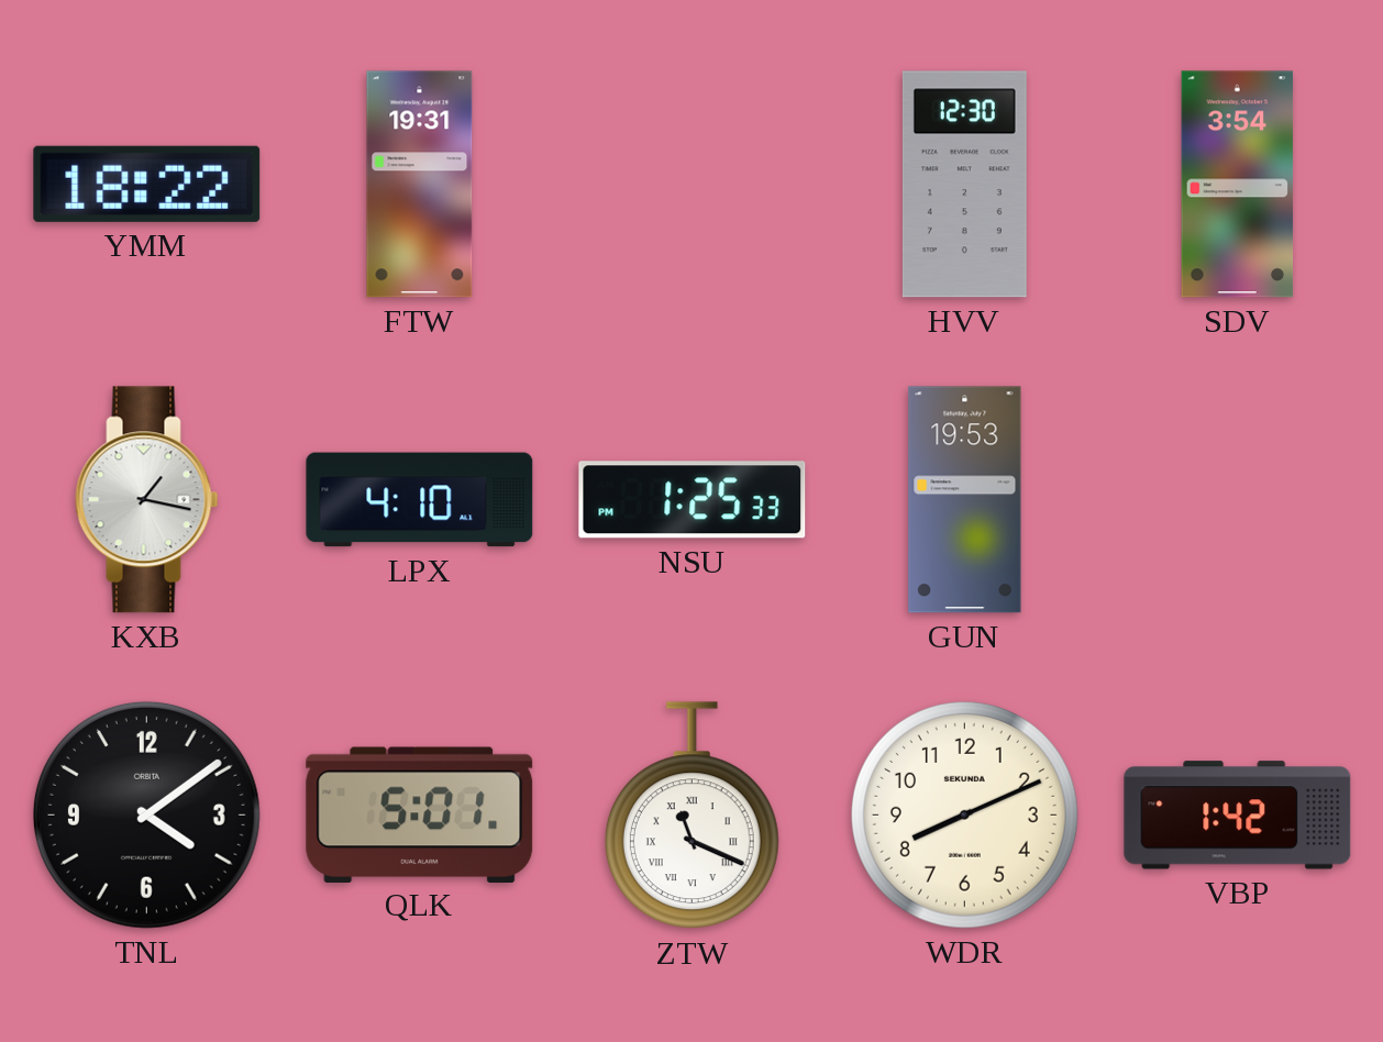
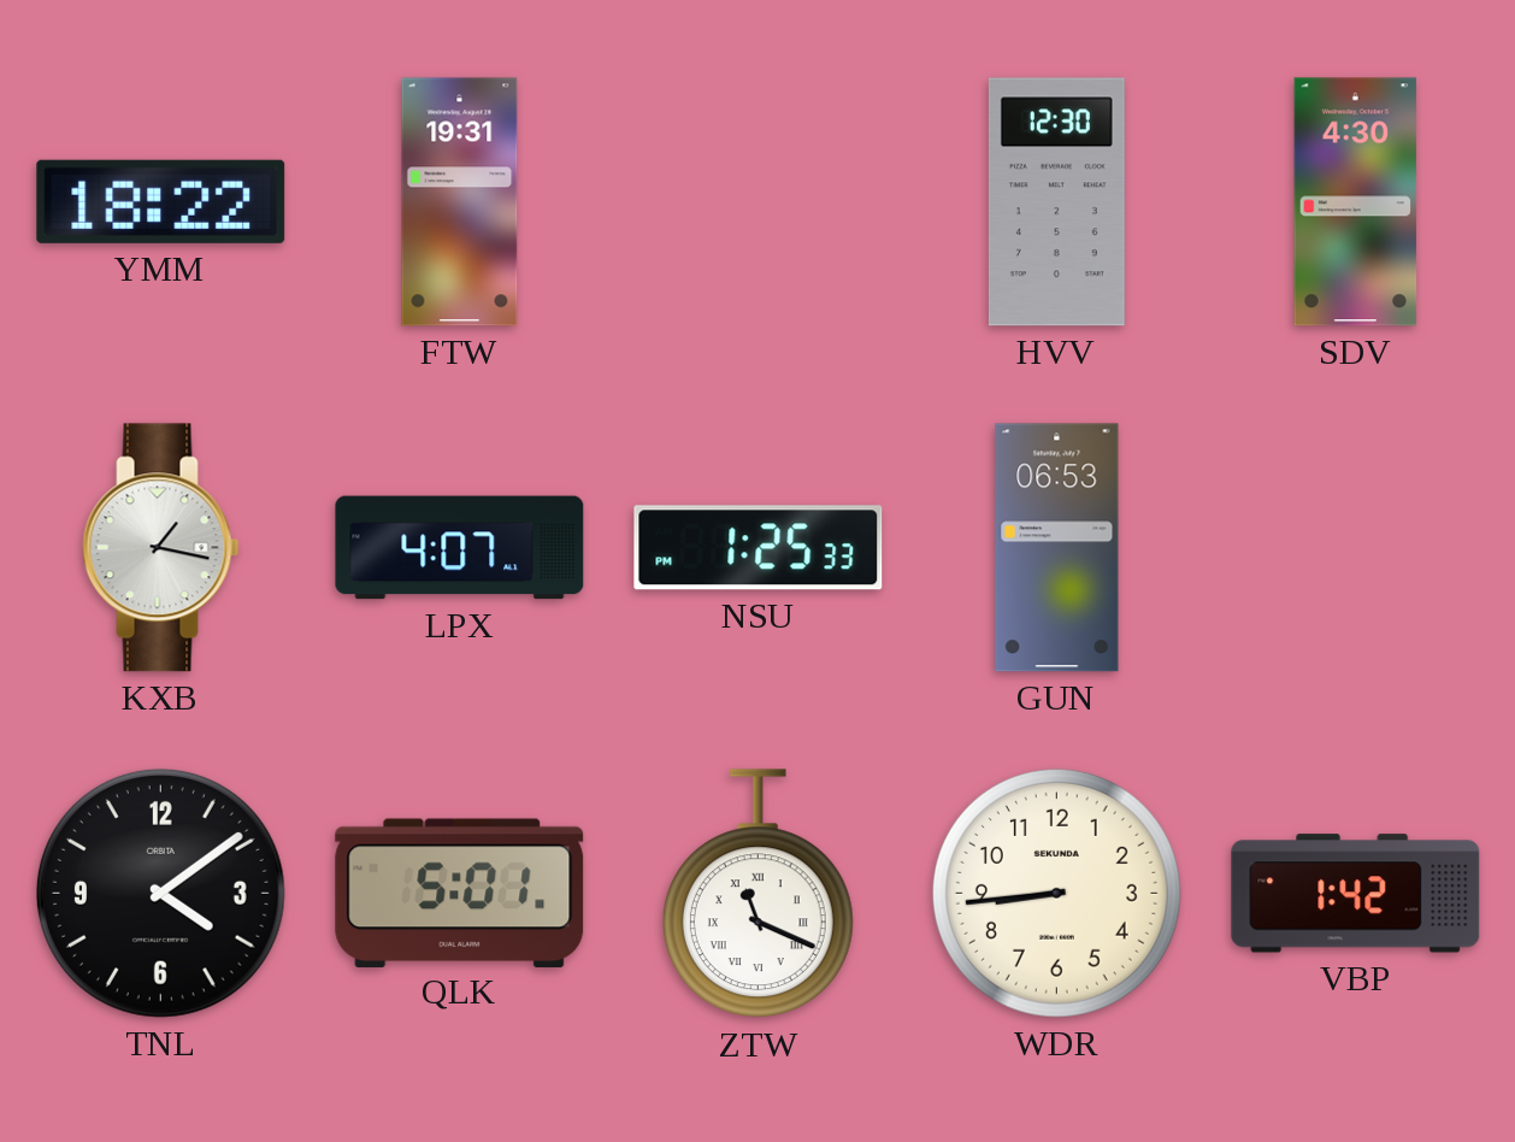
SDV: 3:54 -> 4:30 (1356, 202)
LPX: 4:10 -> 4:07 (460, 548)
GUN: 19:53 -> 06:53 (1057, 548)
WDR: 8:11 -> 8:44 (1056, 893)
